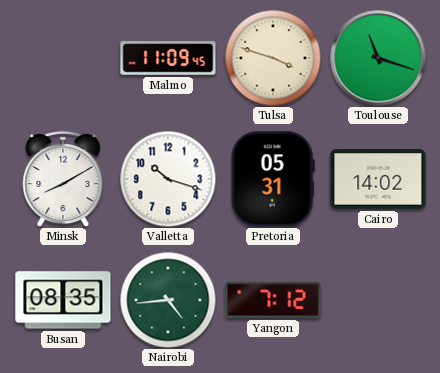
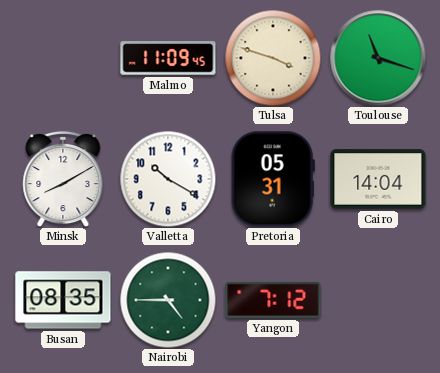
Valletta: 10:18 -> 10:20 (168, 179)
Cairo: 14:02 -> 14:04 (378, 179)
Nairobi: 4:44 -> 4:45 (168, 300)
